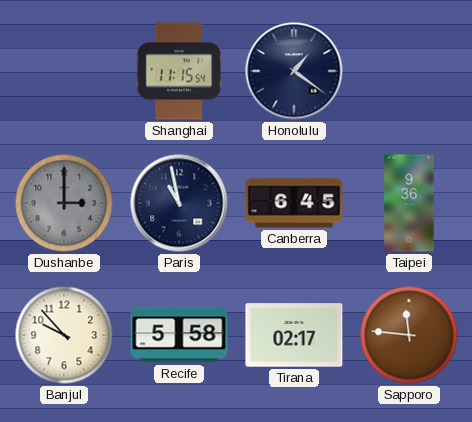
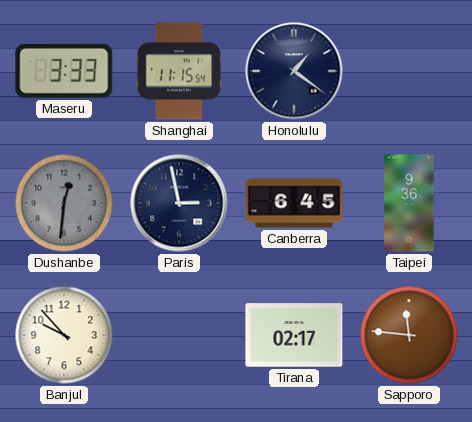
Maseru: none -> 3:33 (64, 71)
Dushanbe: 3:00 -> 12:31 (64, 203)
Paris: 10:58 -> 2:58 (179, 203)
Recife: 5:58 -> none (179, 335)
